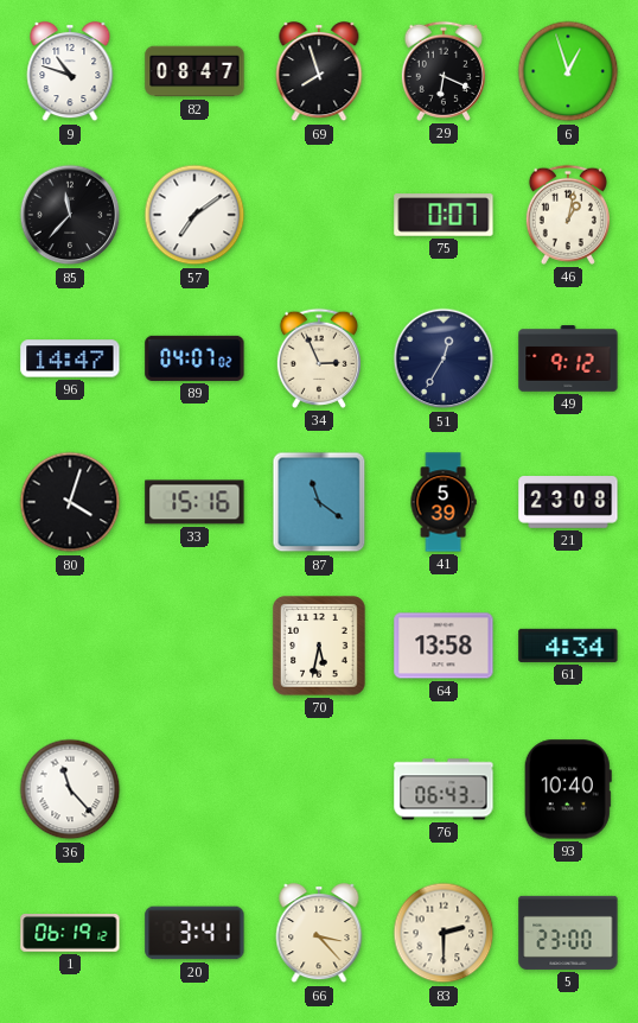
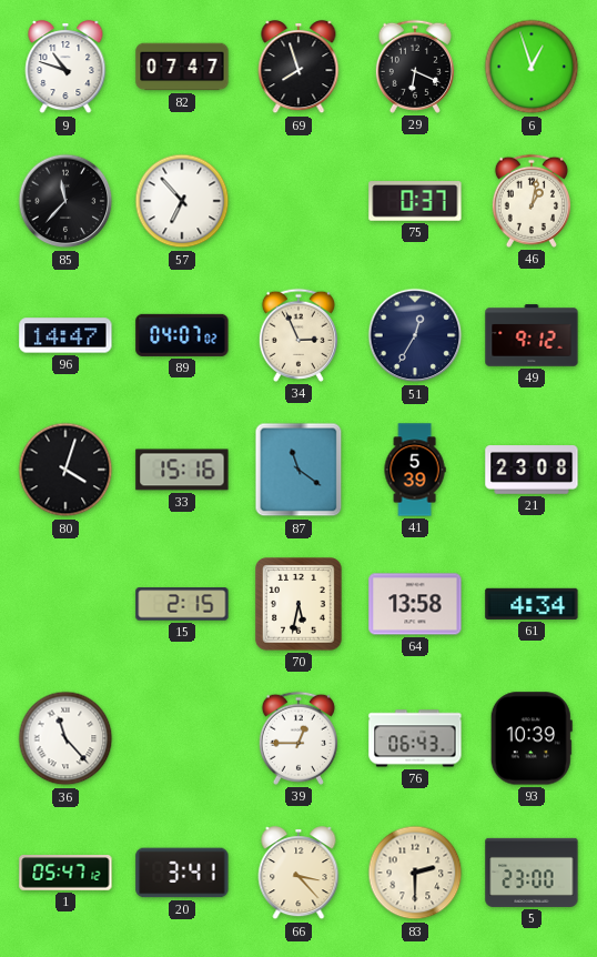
82: 08:47 -> 07:47 (182, 67)
57: 7:09 -> 6:53 (182, 201)
75: 0:07 -> 0:37 (415, 201)
15: none -> 2:15 (182, 604)
39: none -> 12:45 (298, 738)
93: 10:40 -> 10:39 (532, 738)
1: 06:19 -> 05:47 (65, 874)
